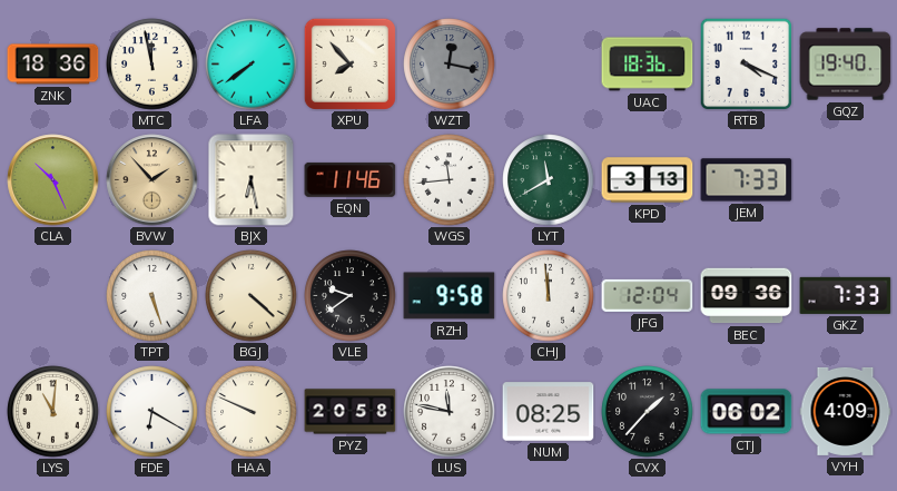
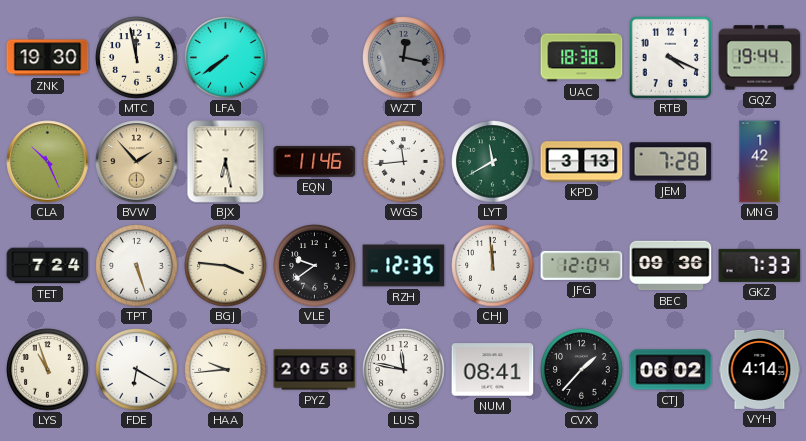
ZNK: 18:36 -> 19:30 (48, 58)
XPU: 7:53 -> none (349, 63)
UAC: 18:36 -> 18:38 (582, 58)
GQZ: 19:40 -> 19:44 (760, 58)
JEM: 7:33 -> 7:28 (671, 162)
MNG: none -> 1:42 (760, 162)
TET: none -> 7:24 (48, 266)
BGJ: 4:22 -> 3:46 (226, 266)
RZH: 9:58 -> 12:35 (404, 266)
LYS: 11:01 -> 10:57 (48, 370)
HAA: 9:49 -> 9:44 (226, 370)
NUM: 08:25 -> 08:41 (493, 370)
VYH: 4:09 -> 4:14 (760, 369)
